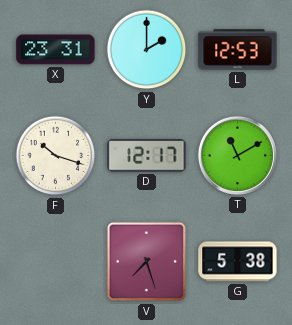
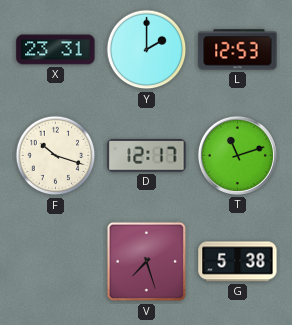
T: 11:10 -> 11:12 (237, 155)
